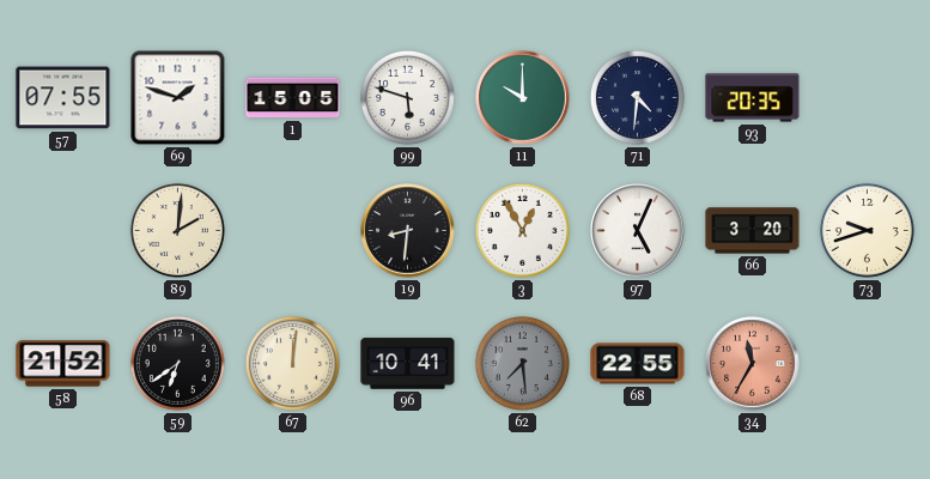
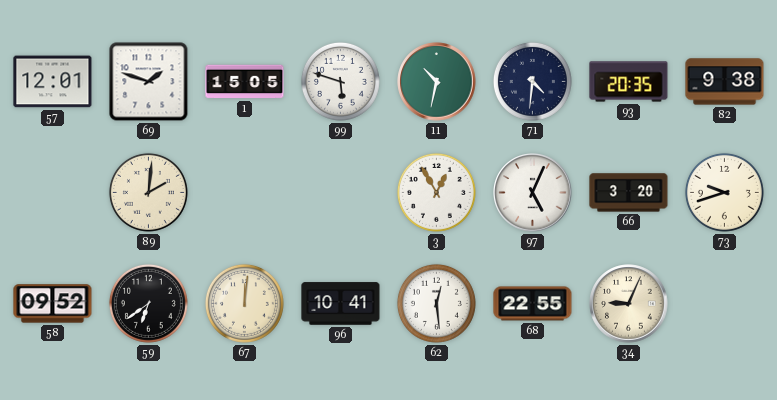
57: 07:55 -> 12:01 (53, 82)
11: 10:00 -> 10:32 (437, 82)
82: none -> 9:38 (725, 82)
19: 8:31 -> none (408, 231)
58: 21:52 -> 09:52 (53, 304)
62: 7:29 -> 12:29 (436, 303)
62 dial: grey -> white (436, 303)
34: 11:35 -> 9:04 (629, 304)
34 dial: salmon -> cream (629, 304)
